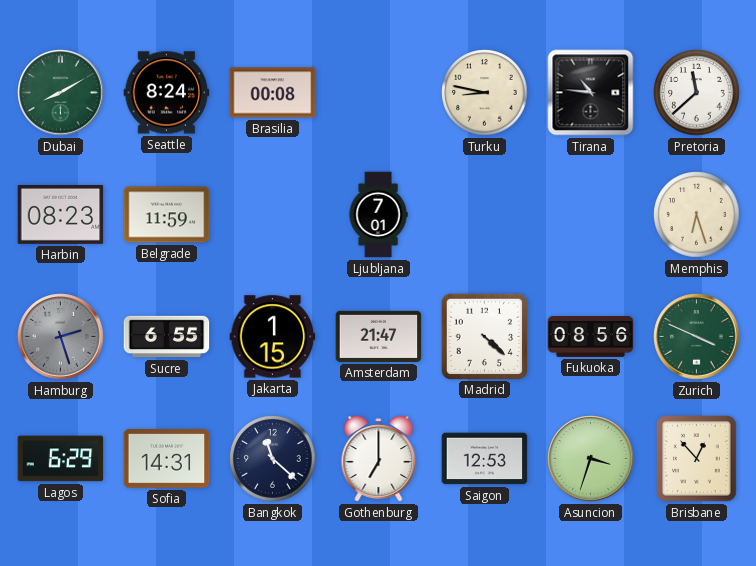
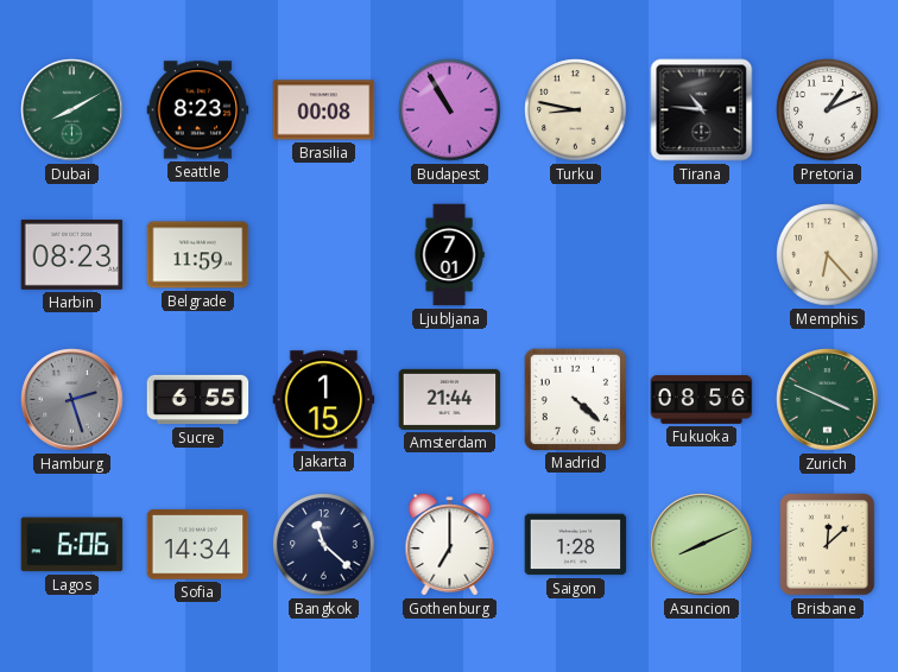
Seattle: 8:24 -> 8:23 (198, 110)
Budapest: none -> 10:55 (450, 110)
Pretoria: 11:38 -> 1:11 (828, 110)
Memphis: 6:27 -> 6:23 (828, 255)
Amsterdam: 21:47 -> 21:44 (450, 399)
Lagos: 6:29 -> 6:06 (72, 545)
Sofia: 14:31 -> 14:34 (198, 545)
Saigon: 12:53 -> 1:28 (576, 545)
Asuncion: 3:33 -> 8:11 (702, 545)
Brisbane: 12:53 -> 12:08 (828, 545)
